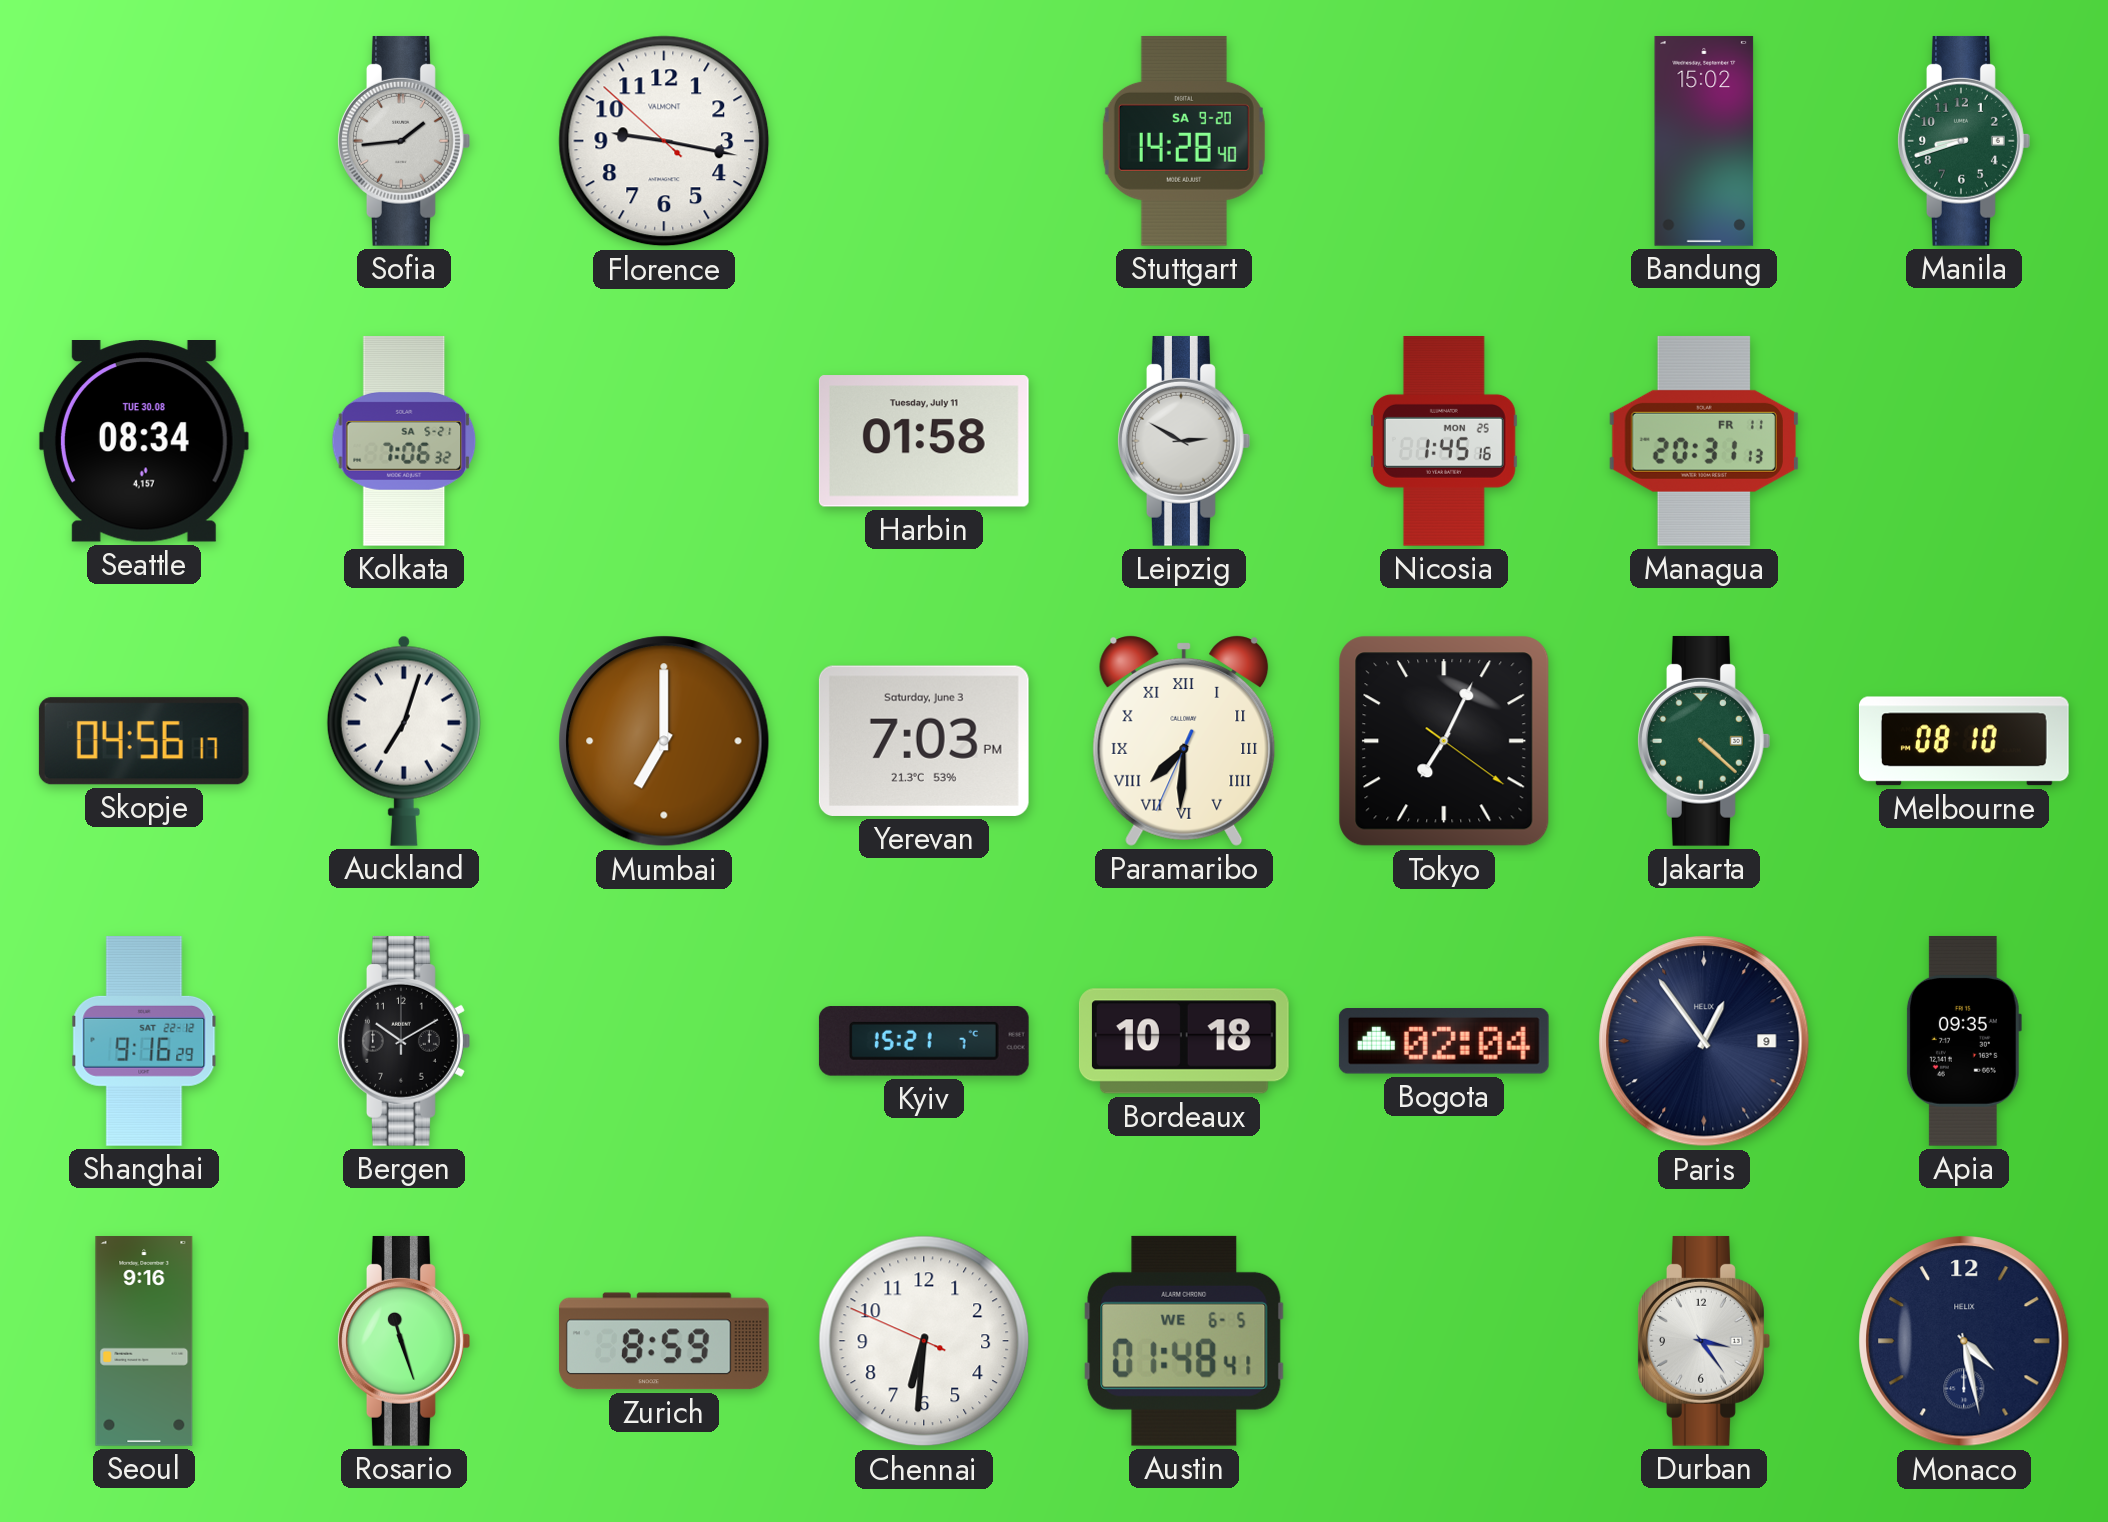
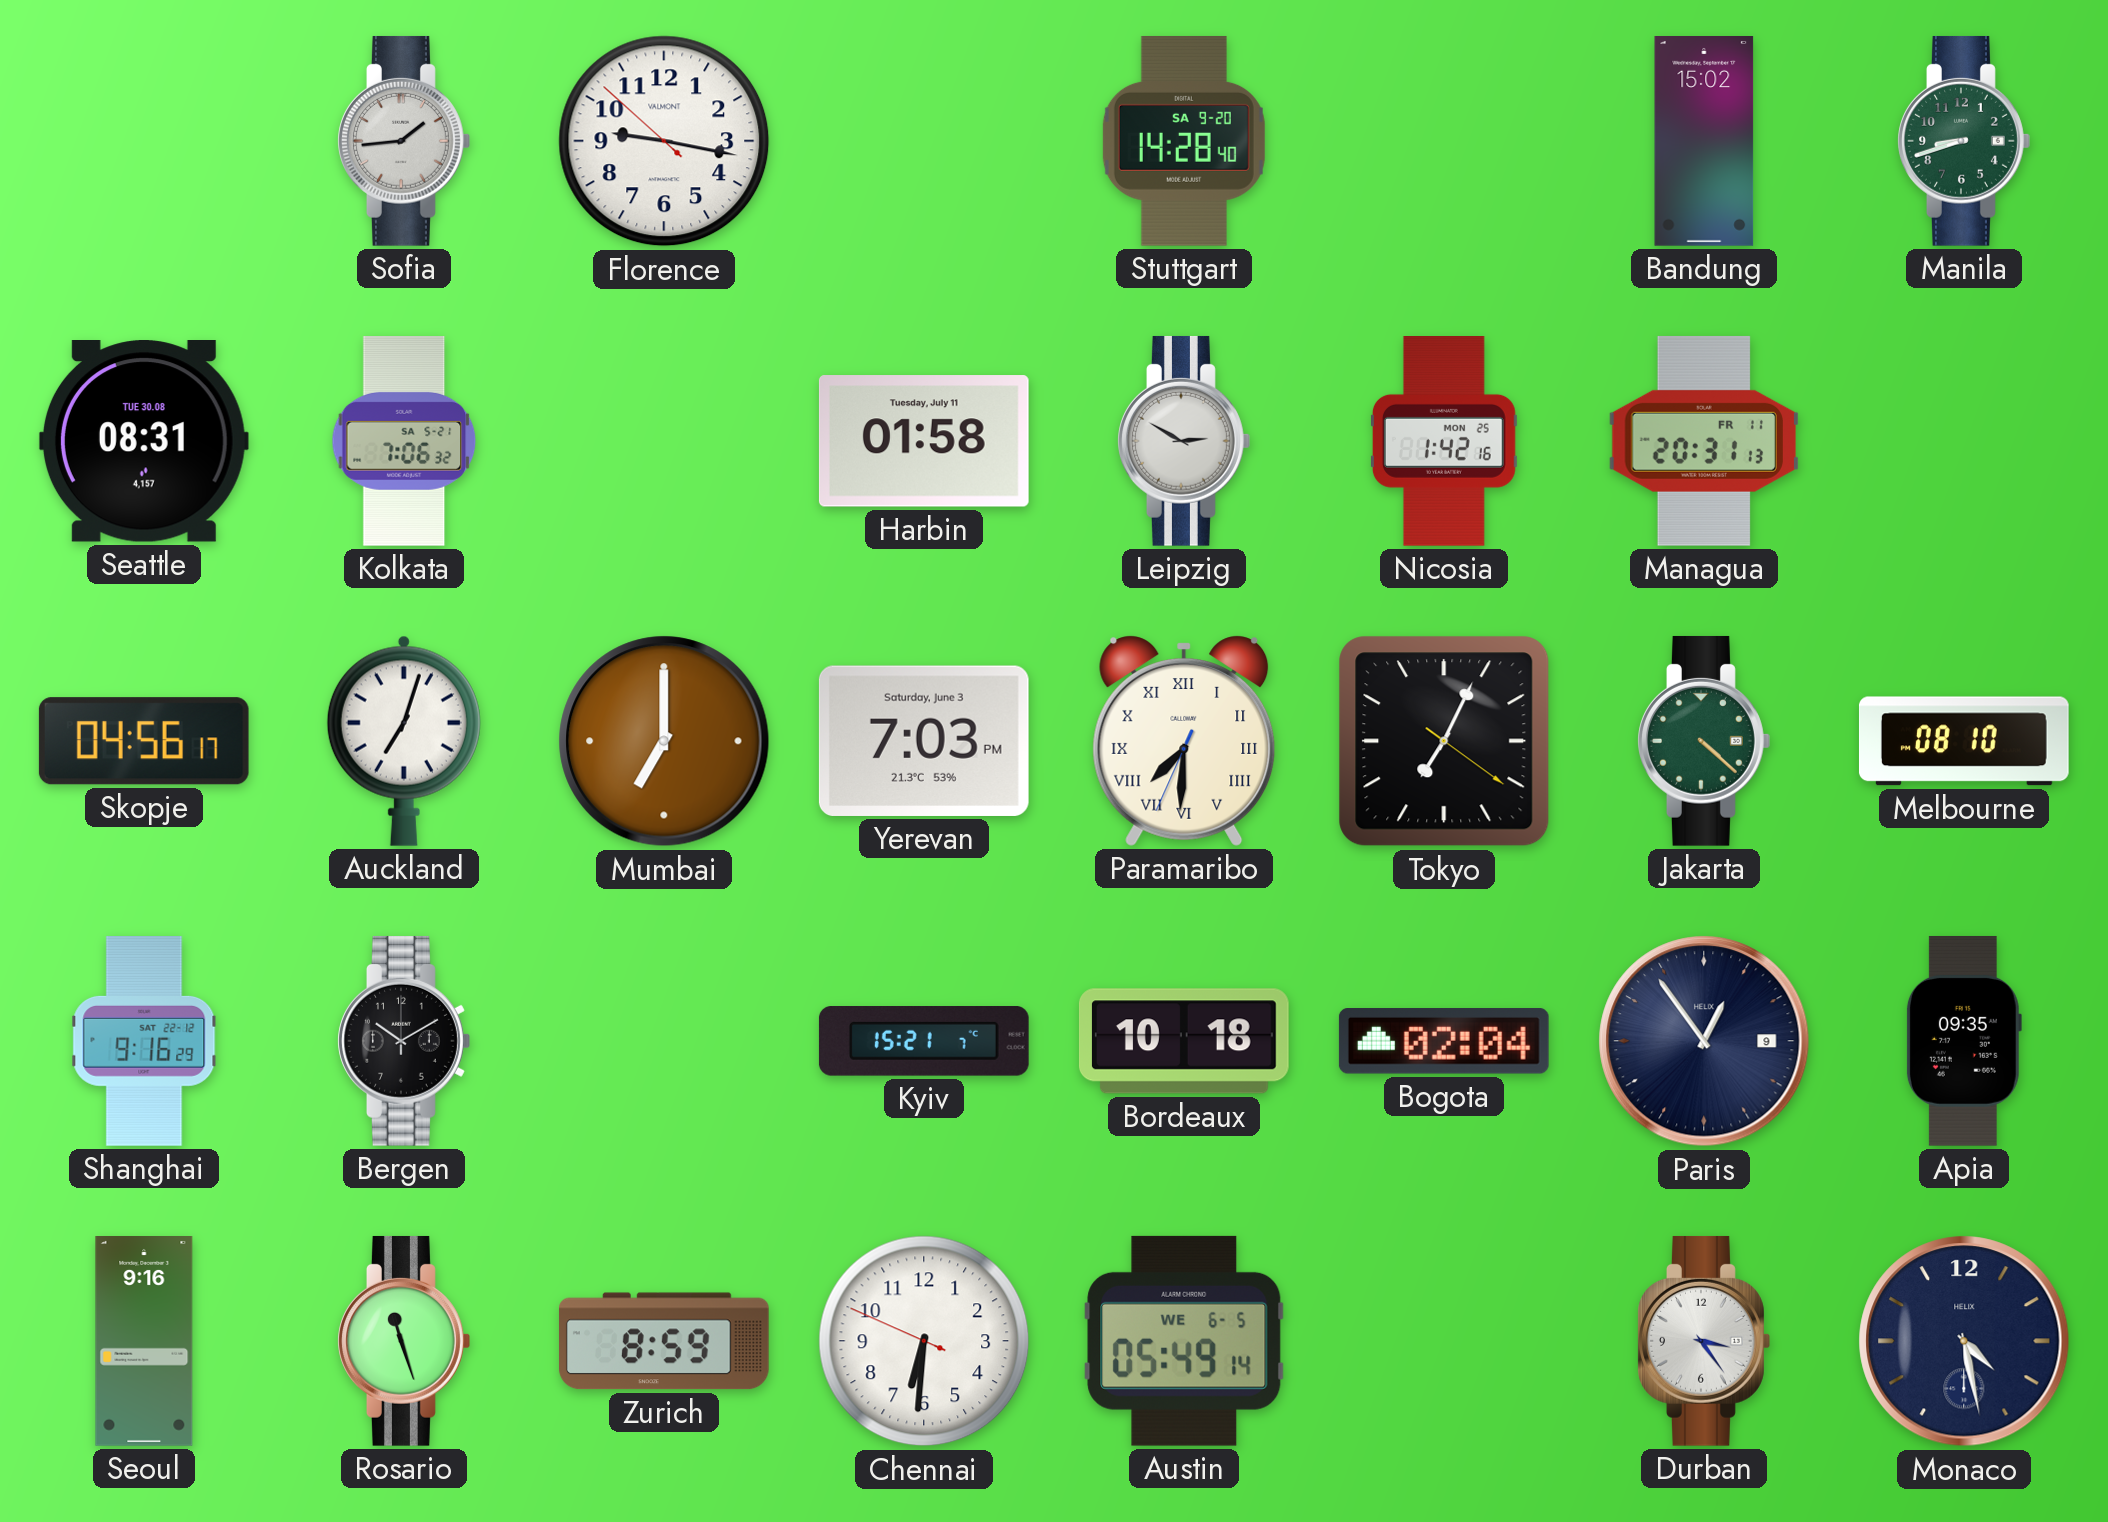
Seattle: 08:34 -> 08:31 (144, 442)
Nicosia: 1:45 -> 1:42 (1444, 442)
Austin: 01:48 -> 05:49 (1184, 1341)
